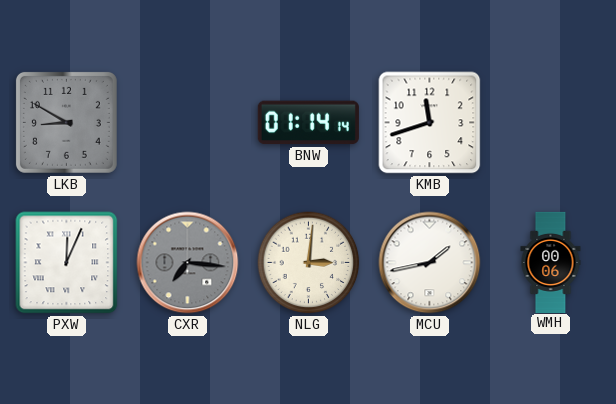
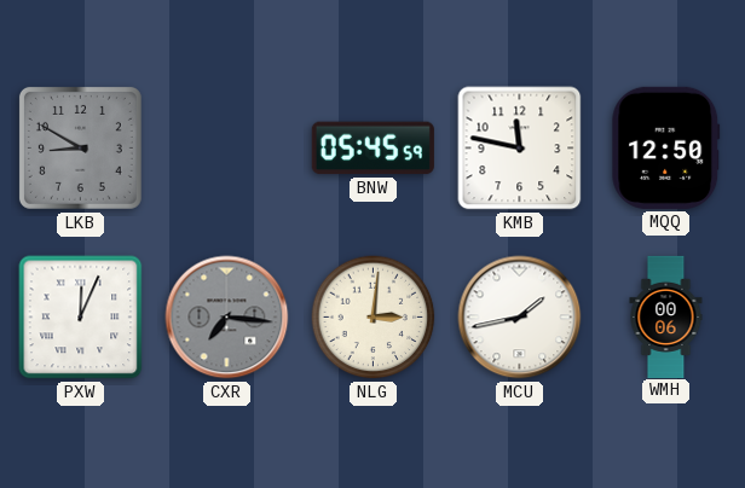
BNW: 01:14 -> 05:45 (372, 149)
KMB: 11:42 -> 11:47 (520, 149)
MQQ: none -> 12:50 (666, 147)
